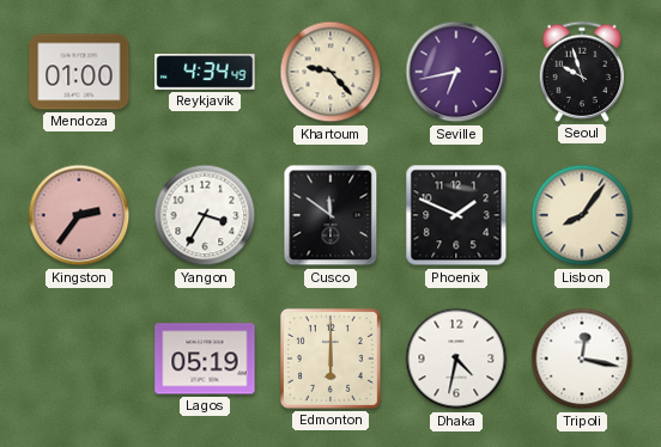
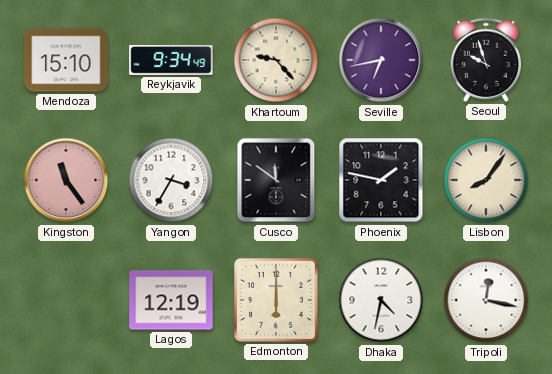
Mendoza: 01:00 -> 15:10 (66, 60)
Reykjavik: 4:34 -> 9:34 (171, 61)
Kingston: 2:36 -> 11:24 (66, 180)
Phoenix: 1:49 -> 1:47 (381, 180)
Lagos: 05:19 -> 12:19 (171, 300)
